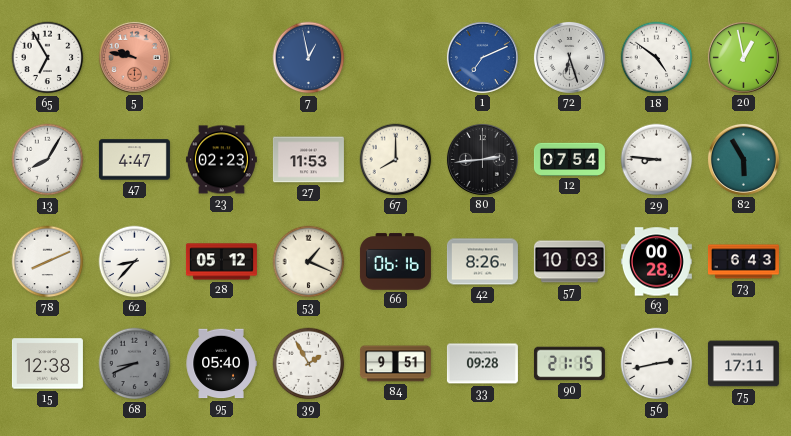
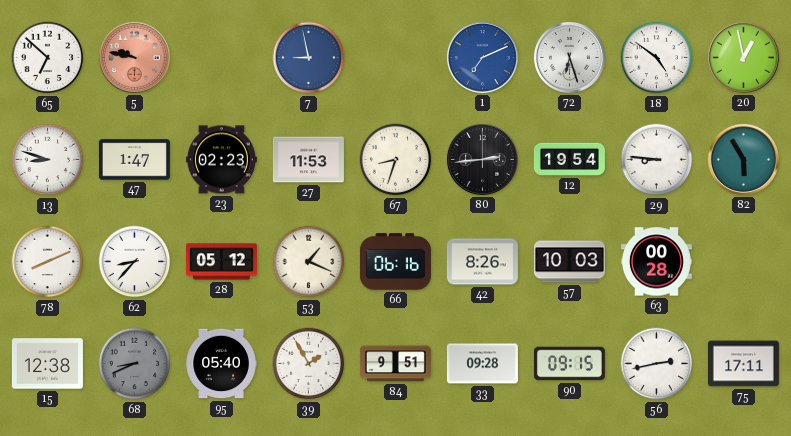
65: 6:55 -> 6:52 (48, 58)
7: 12:58 -> 8:58 (309, 58)
13: 8:05 -> 8:48 (48, 160)
47: 4:47 -> 1:47 (134, 160)
67: 8:00 -> 8:33 (396, 160)
12: 07:54 -> 19:54 (569, 159)
73: 6:43 -> none (743, 262)
90: 21:15 -> 09:15 (569, 364)
